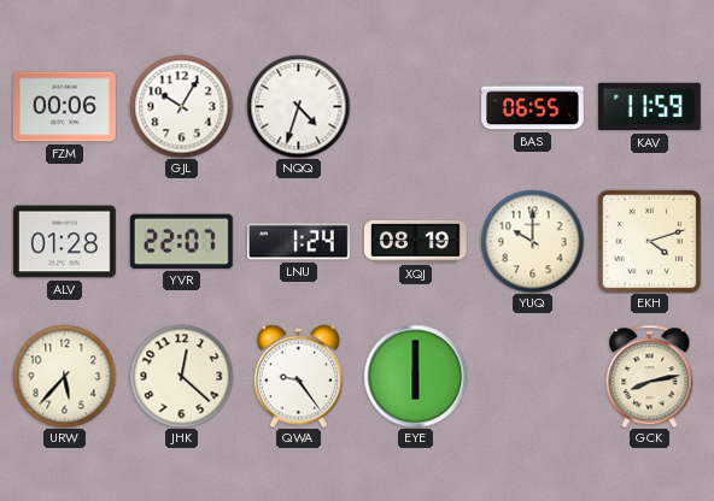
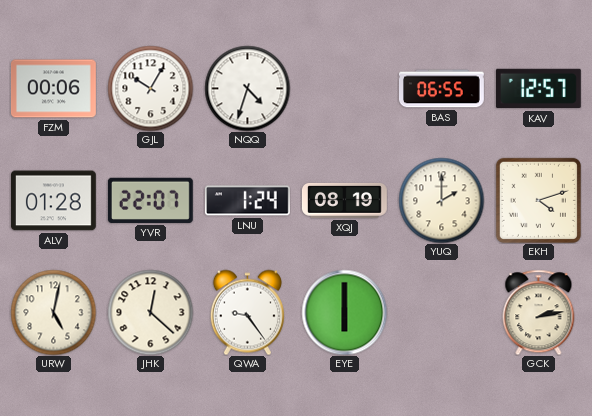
KAV: 11:59 -> 12:57 (538, 89)
YUQ: 10:00 -> 2:00 (441, 200)
URW: 5:37 -> 5:02 (53, 312)
GCK: 8:13 -> 2:13 (539, 312)
